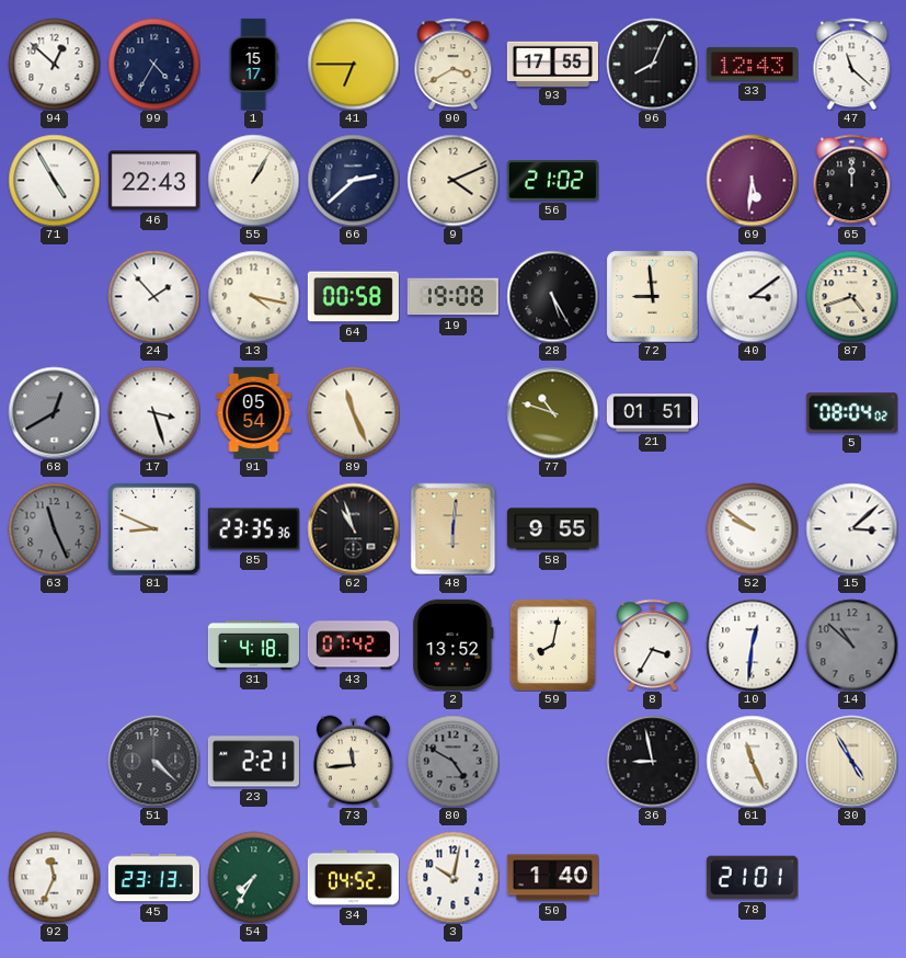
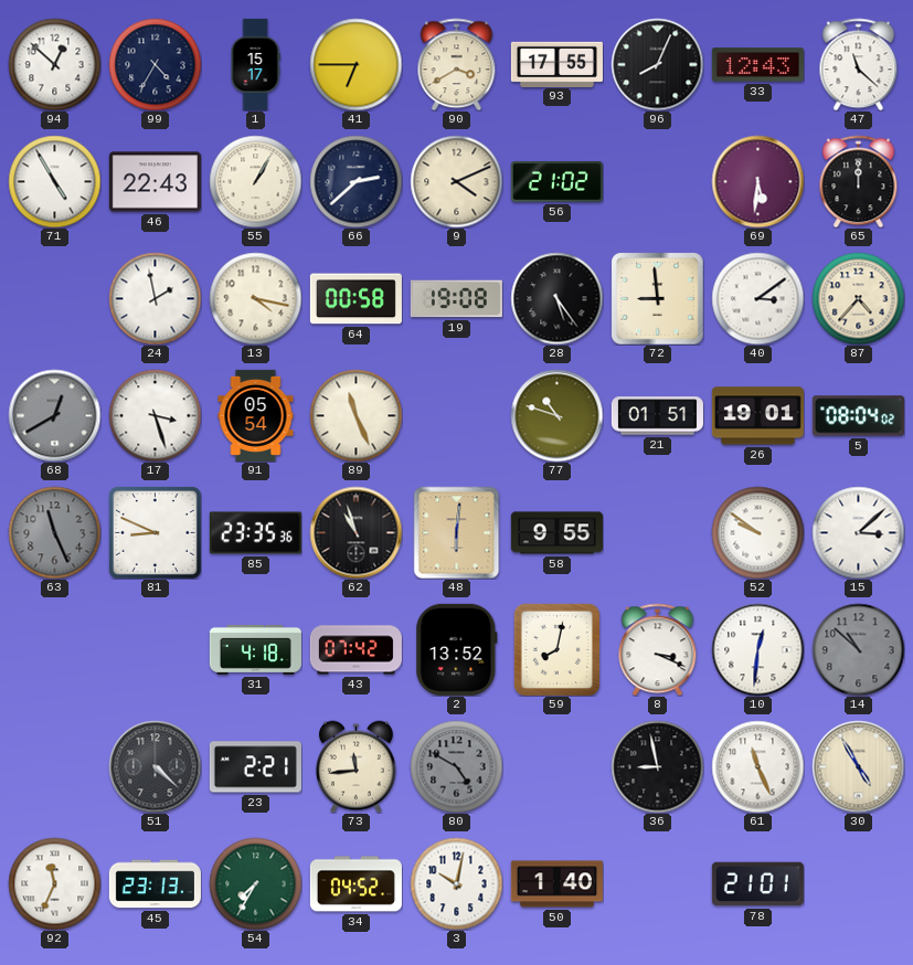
24: 1:53 -> 1:58 (155, 298)
28: 5:25 -> 5:24 (556, 298)
87: 4:42 -> 4:37 (858, 298)
26: none -> 19:01 (757, 416)
8: 3:35 -> 3:19 (658, 649)
